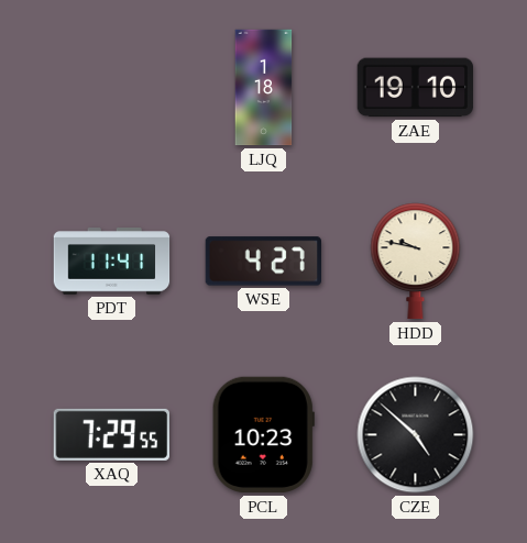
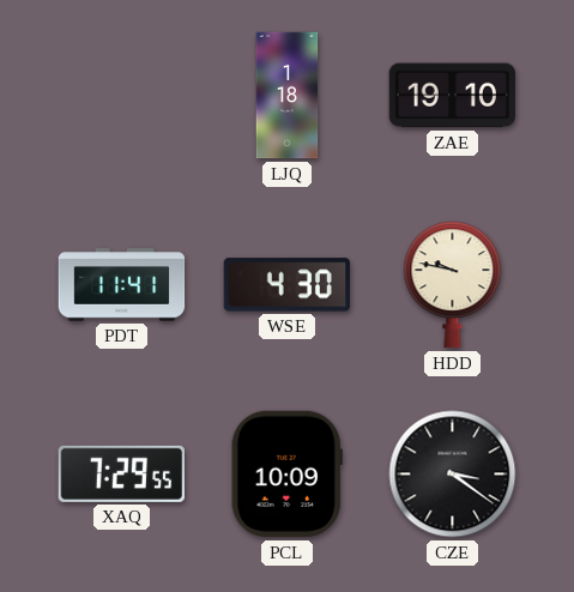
WSE: 4:27 -> 4:30 (286, 285)
PCL: 10:23 -> 10:09 (286, 475)
CZE: 4:52 -> 3:21 (453, 475)
